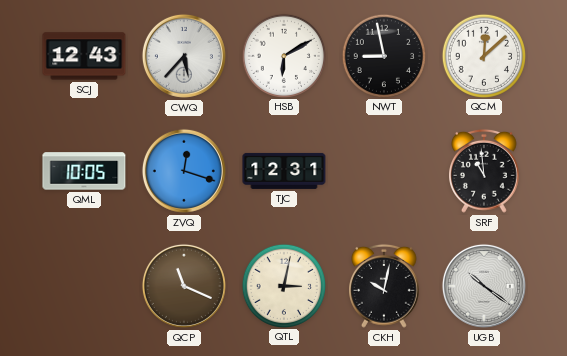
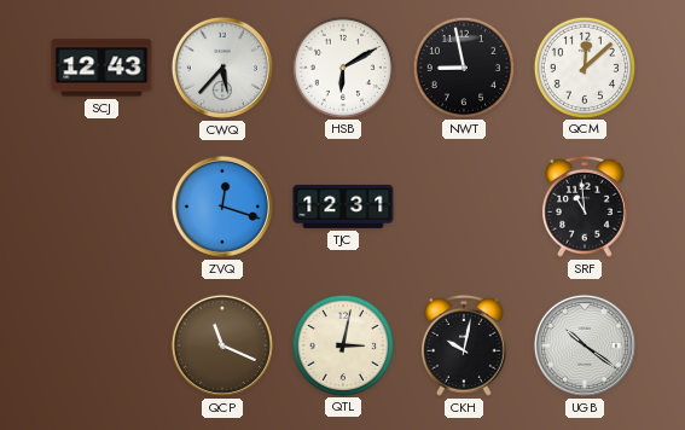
QML: 10:05 -> none (84, 171)
